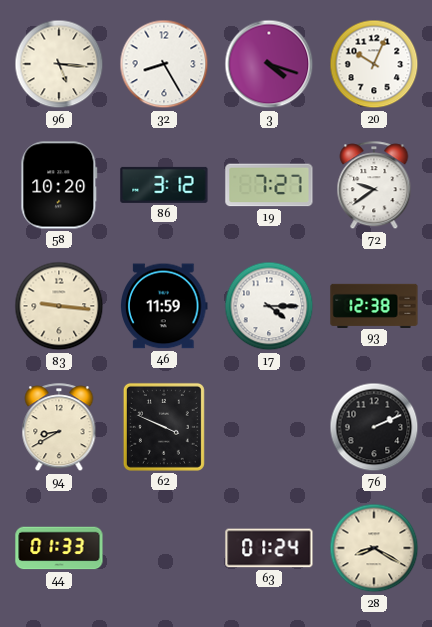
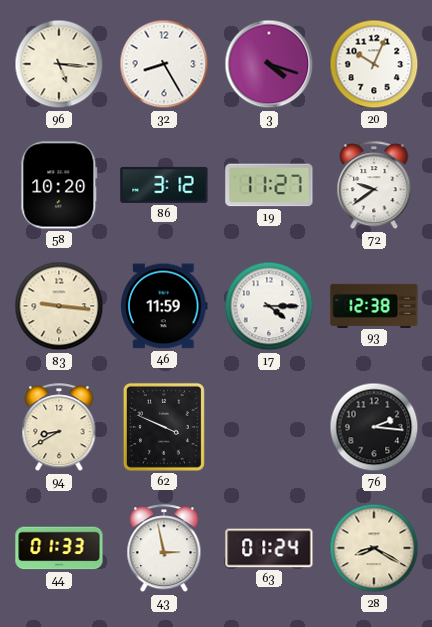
19: 7:27 -> 11:27 (269, 185)
76: 2:11 -> 2:16 (374, 427)
43: none -> 2:58 (164, 549)
